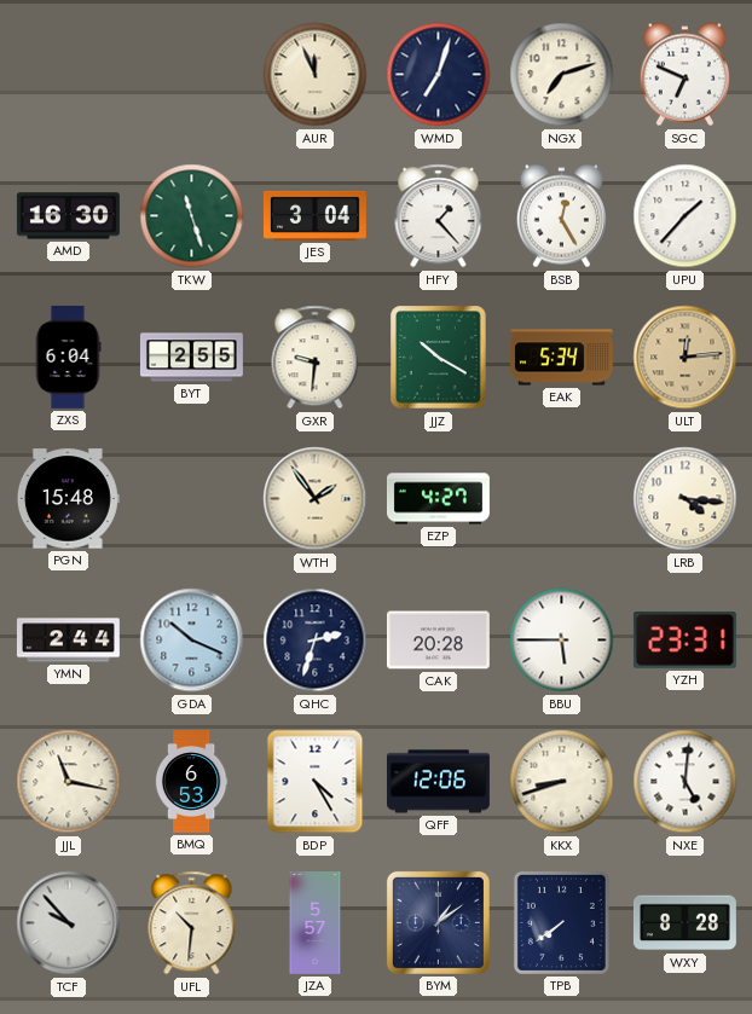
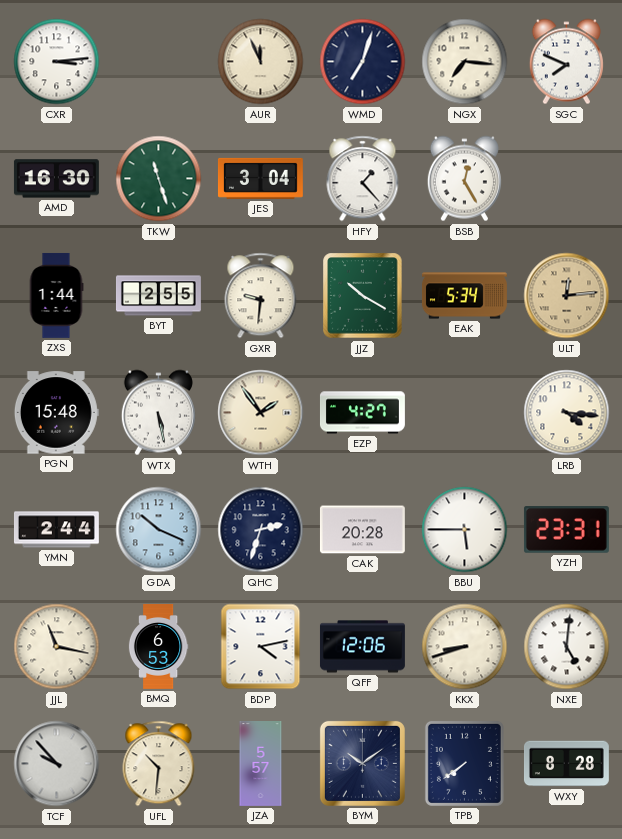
CXR: none -> 3:14 (57, 62)
NGX: 7:12 -> 7:16 (465, 62)
SGC: 6:49 -> 7:49 (566, 62)
UPU: 1:37 -> none (686, 216)
ZXS: 6:04 -> 1:44 (56, 295)
WTX: none -> 5:28 (158, 413)
BDP: 4:25 -> 4:13 (261, 647)
BYM: 1:09 -> 10:09 (362, 763)
